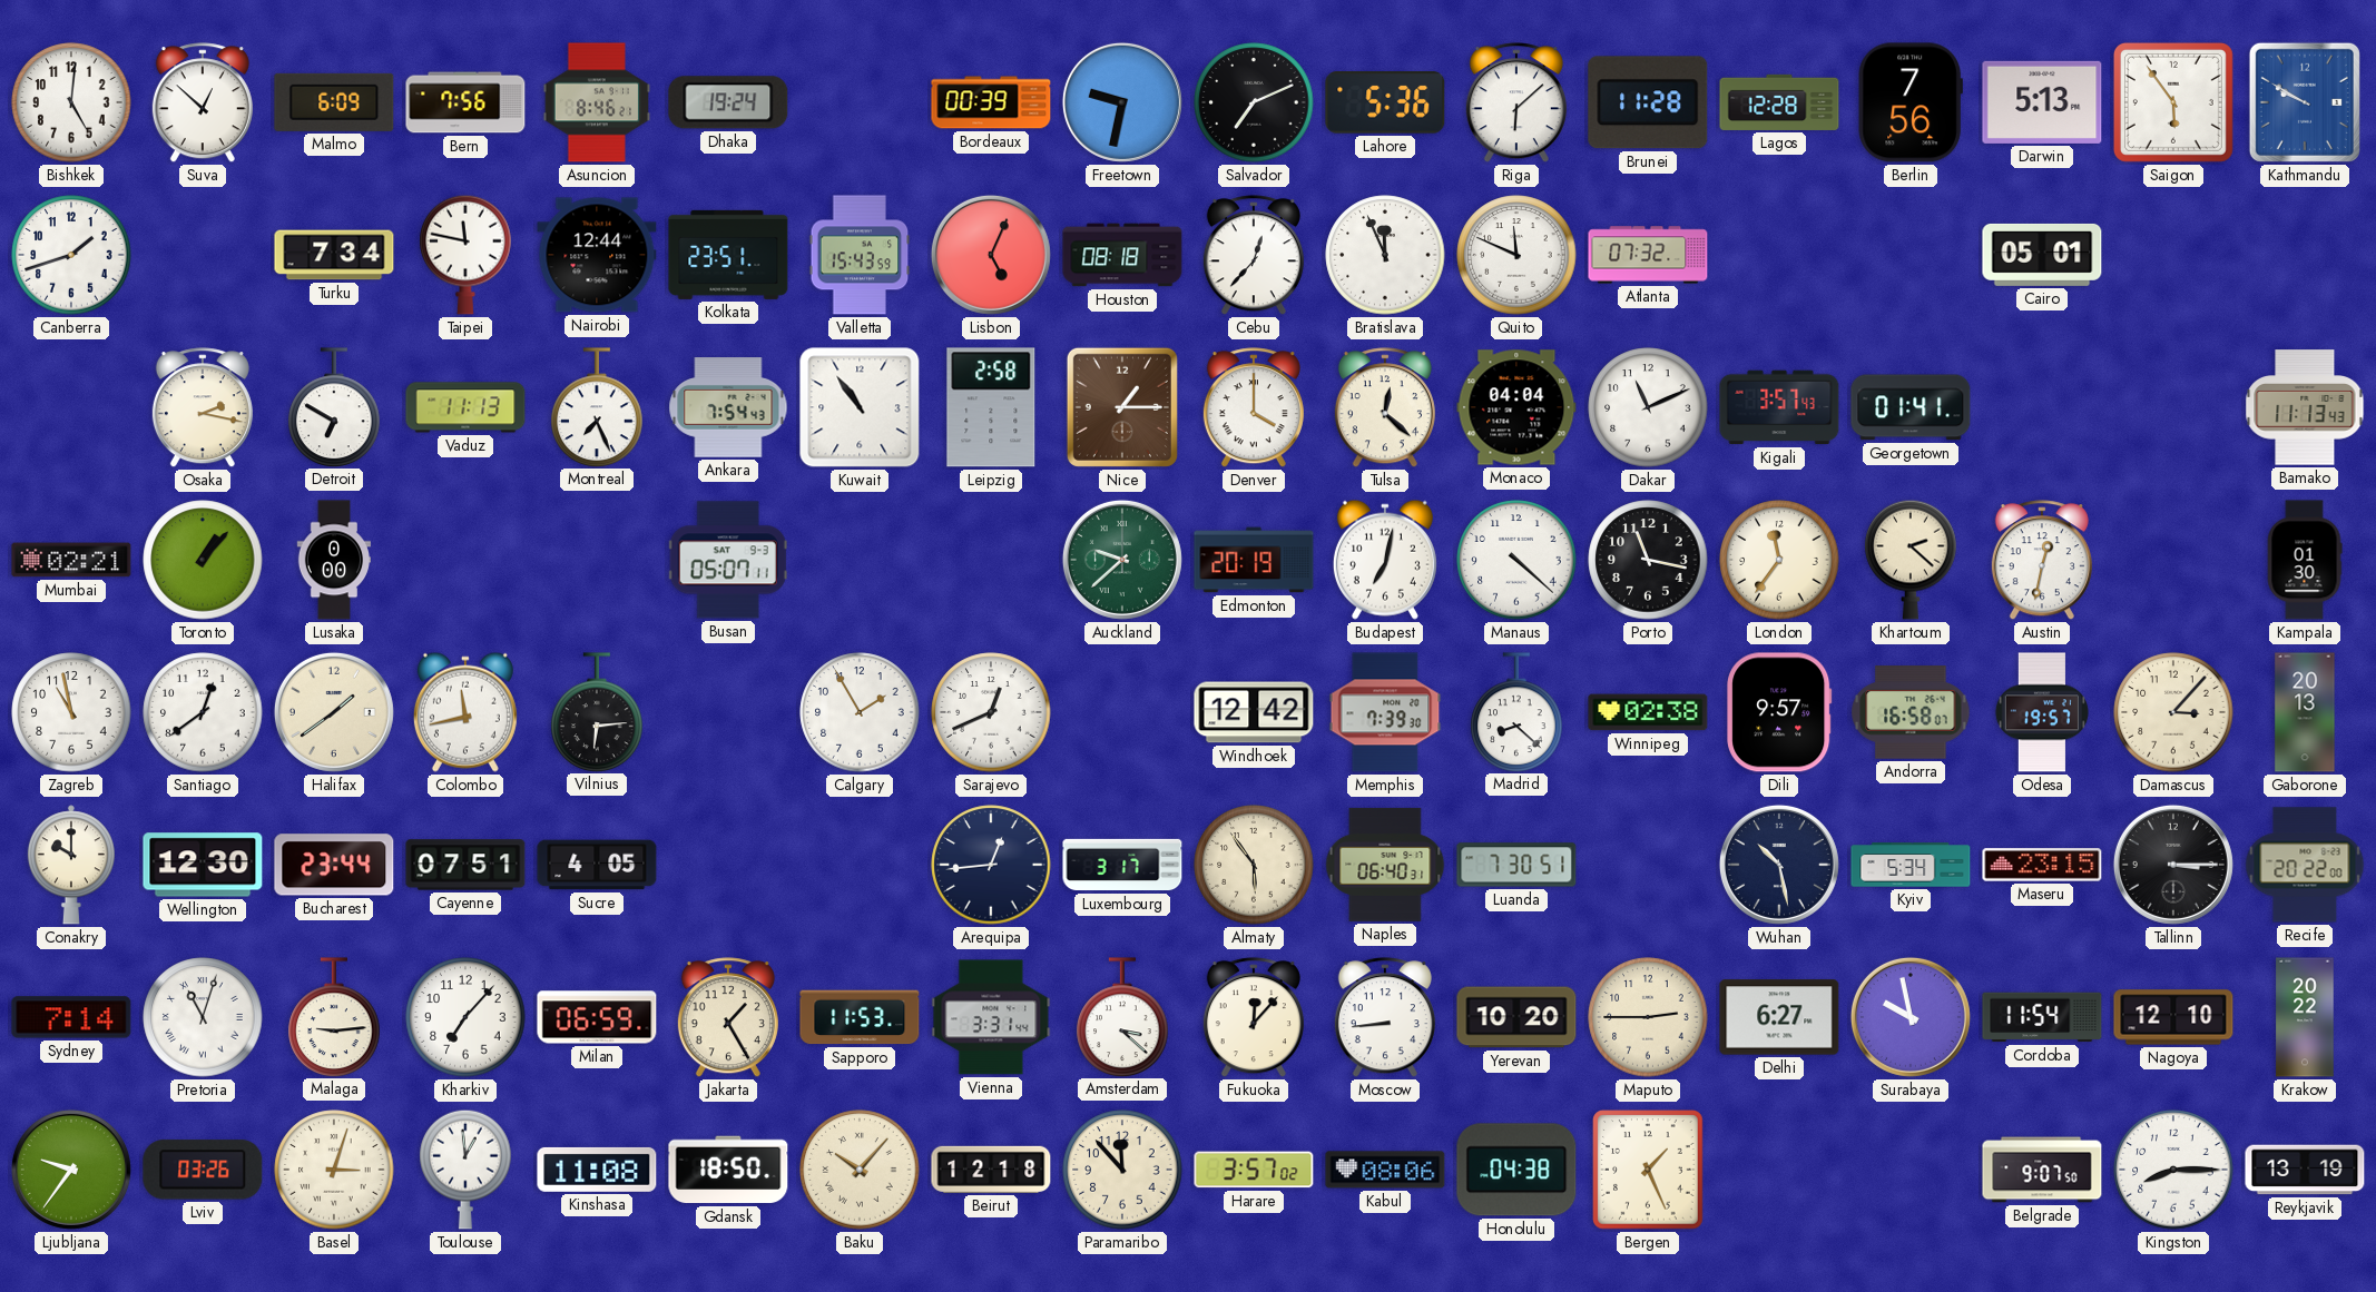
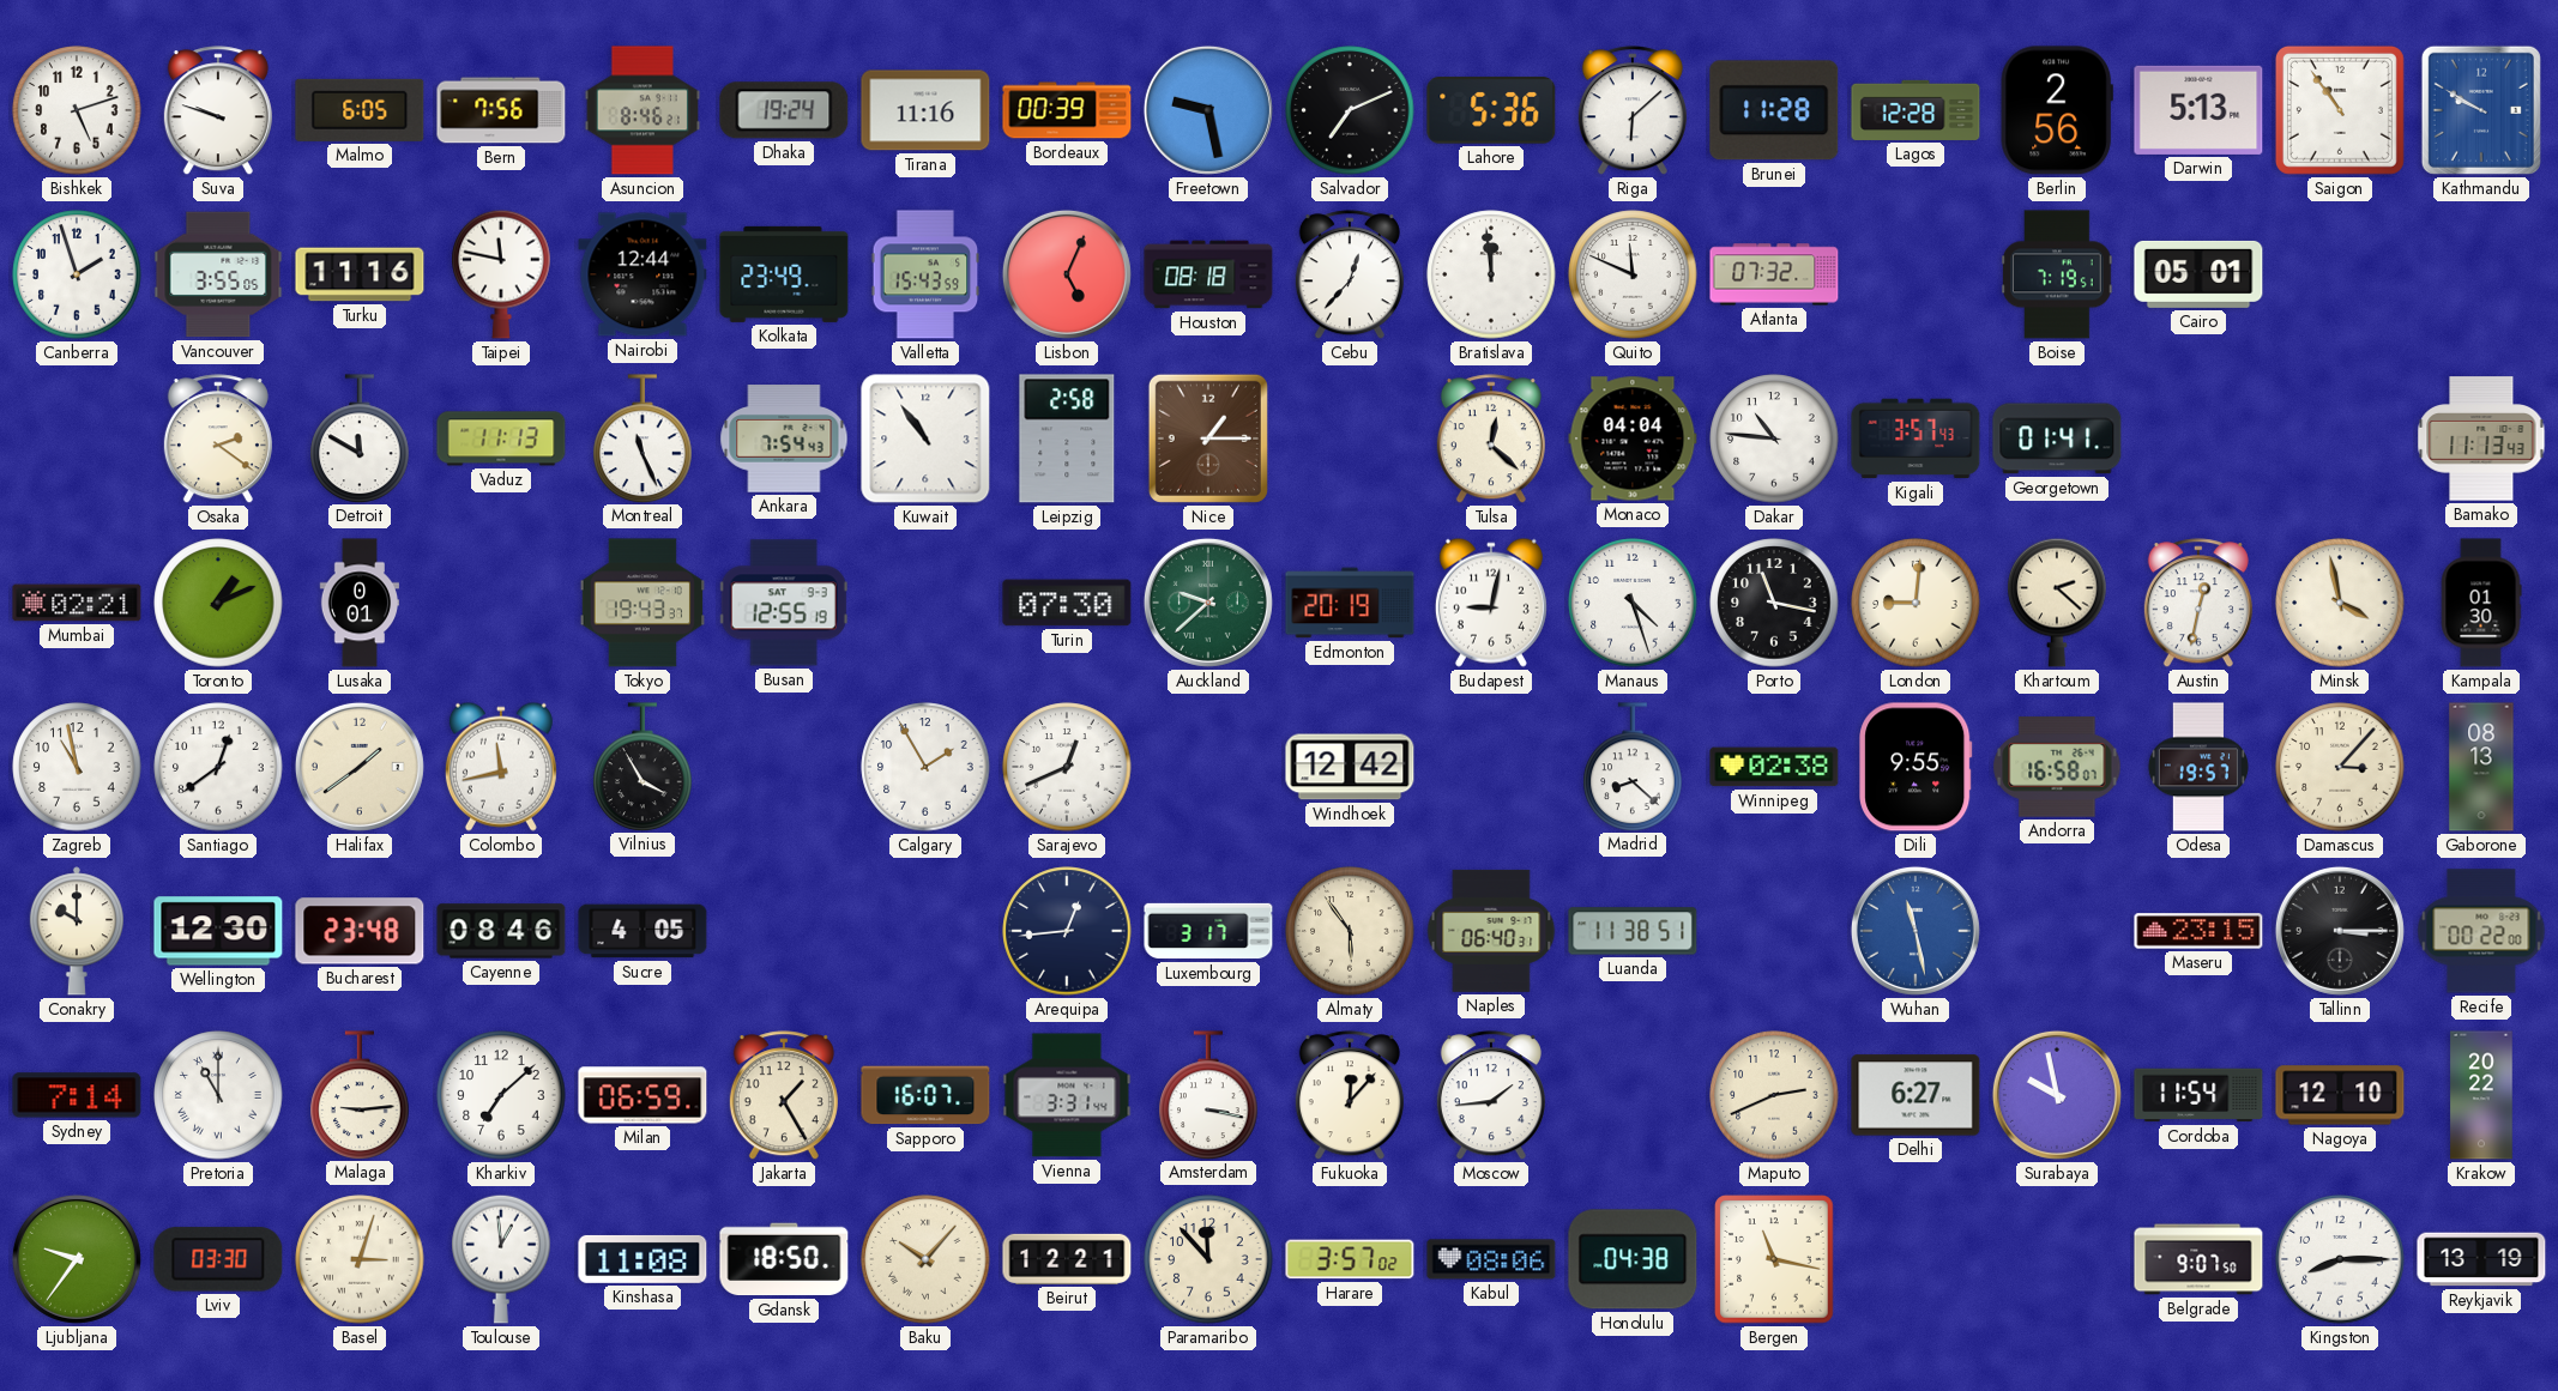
Bishkek: 5:01 -> 5:12 (77, 110)
Suva: 12:52 -> 9:48 (218, 111)
Malmo: 6:09 -> 6:05 (360, 110)
Tirana: none -> 11:16 (925, 110)
Freetown: 9:32 -> 9:28 (1208, 110)
Berlin: 7:56 -> 2:56 (2057, 110)
Saigon: 5:54 -> 10:54 (2340, 110)
Canberra: 1:42 -> 1:57 (77, 274)
Vancouver: none -> 3:55 (218, 274)
Turku: 7:34 -> 11:16 (360, 274)
Kolkata: 23:51 -> 23:49 (784, 274)
Bratislava: 11:56 -> 11:59 (1491, 274)
Boise: none -> 7:19 (2057, 274)
Osaka: 2:17 -> 2:21 (218, 440)
Detroit: 6:50 -> 11:50 (360, 439)
Montreal: 7:26 -> 11:26 (642, 439)
Denver: 4:00 -> none (1254, 408)
Dakar: 11:11 -> 10:46 (1774, 439)
Toronto: 1:07 -> 1:11 (218, 603)
Lusaka: 0:00 -> 0:01 (358, 603)
Tokyo: none -> 19:43 (642, 603)
Busan: 05:07 -> 12:55 (784, 603)
Turin: none -> 07:30 (1067, 603)
Budapest: 7:02 -> 9:02 (1491, 603)
Manaus: 4:22 -> 4:27 (1633, 603)
London: 11:36 -> 9:01 (1916, 603)
Minsk: none -> 3:58 (2340, 603)
Vilnius: 6:14 -> 3:55 (642, 767)
Memphis: 7:39 -> none (1385, 712)
Dili: 9:57 -> 9:55 (1916, 767)
Gaborone: 20:13 -> 08:13 (2481, 767)
Bucharest: 23:44 -> 23:48 (360, 931)
Cayenne: 07:51 -> 08:46 (501, 931)
Luanda: 7:30 -> 11:38 (1633, 931)
Wuhan: 10:28 -> 11:28 (1916, 931)
Wuhan dial: navy -> blue (1916, 931)
Kyiv: 5:34 -> none (1911, 865)
Recife: 20:22 -> 00:22 (2481, 931)
Pretoria: 11:03 -> 11:00 (218, 1095)
Kharkiv: 7:07 -> 7:08 (501, 1095)
Sapporo: 11:53 -> 16:07 (925, 1095)
Amsterdam: 3:22 -> 3:17 (1208, 1095)
Moscow: 8:44 -> 1:44 (1491, 1096)
Yerevan: 10:20 -> none (1516, 1017)
Maputo: 2:45 -> 2:41 (1774, 1095)
Lviv: 03:26 -> 03:30 (218, 1259)
Beirut: 12:18 -> 12:21 (1067, 1259)
Bergen: 1:26 -> 11:17 (1774, 1259)
